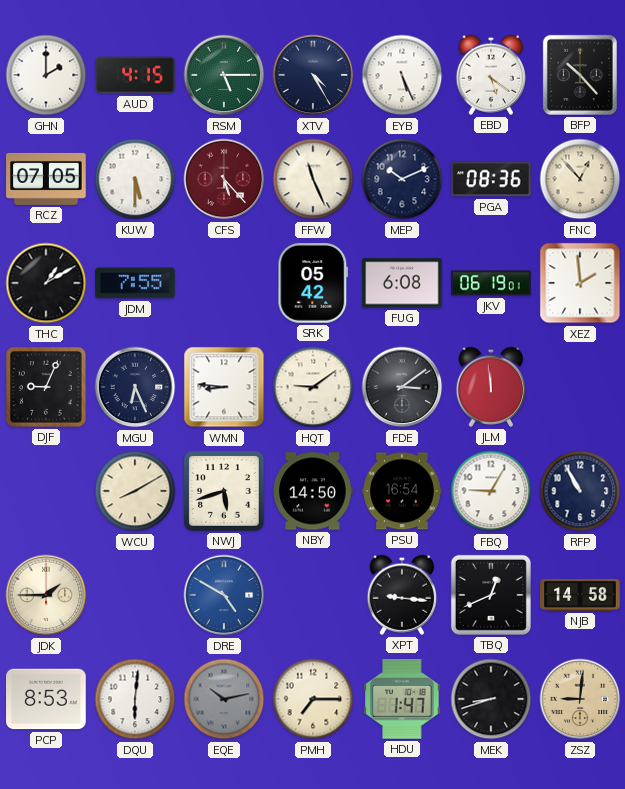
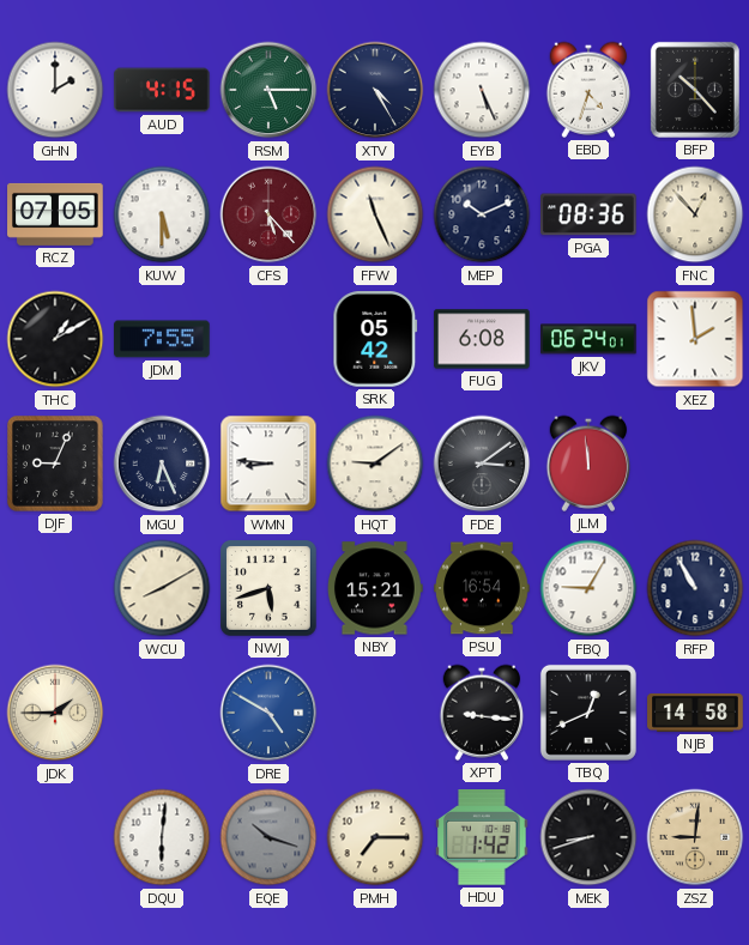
EBD: 5:21 -> 4:33 (588, 90)
JKV: 06:19 -> 06:24 (588, 339)
NBY: 14:50 -> 15:21 (376, 588)
PCP: 8:53 -> none (46, 699)
EQE: 10:13 -> 10:18 (268, 837)
HDU: 1:47 -> 1:42 (482, 838)
